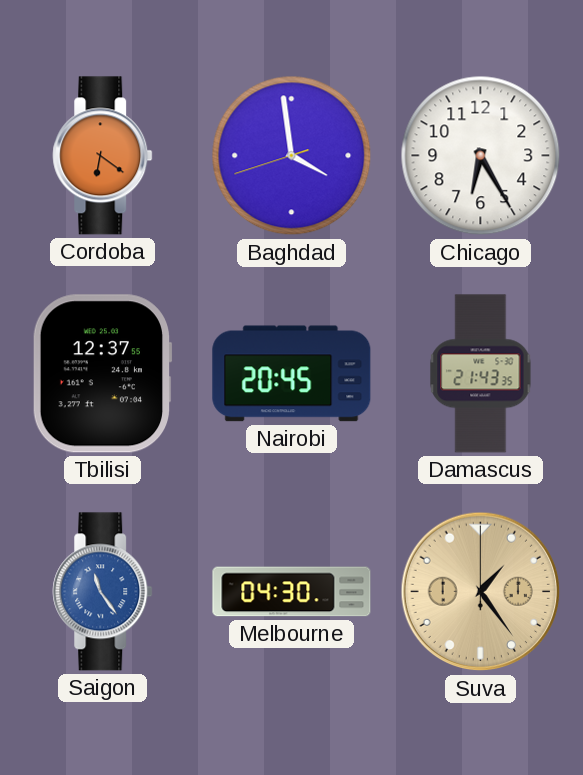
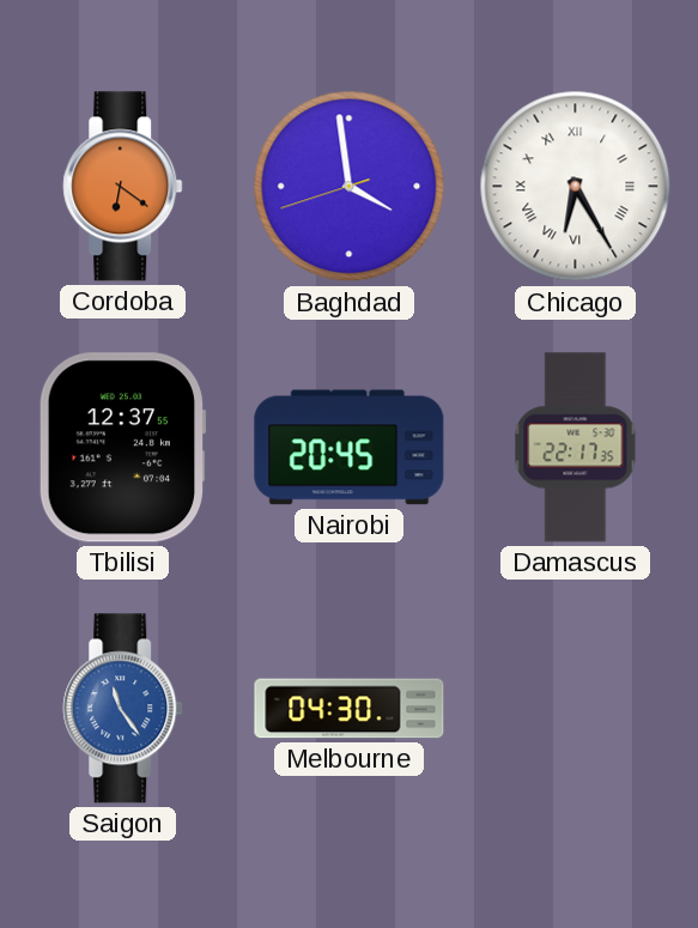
Chicago numerals: Arabic -> Roman (576, 187)
Damascus: 21:43 -> 22:17 (576, 448)
Suva: 1:24 -> none (481, 592)
